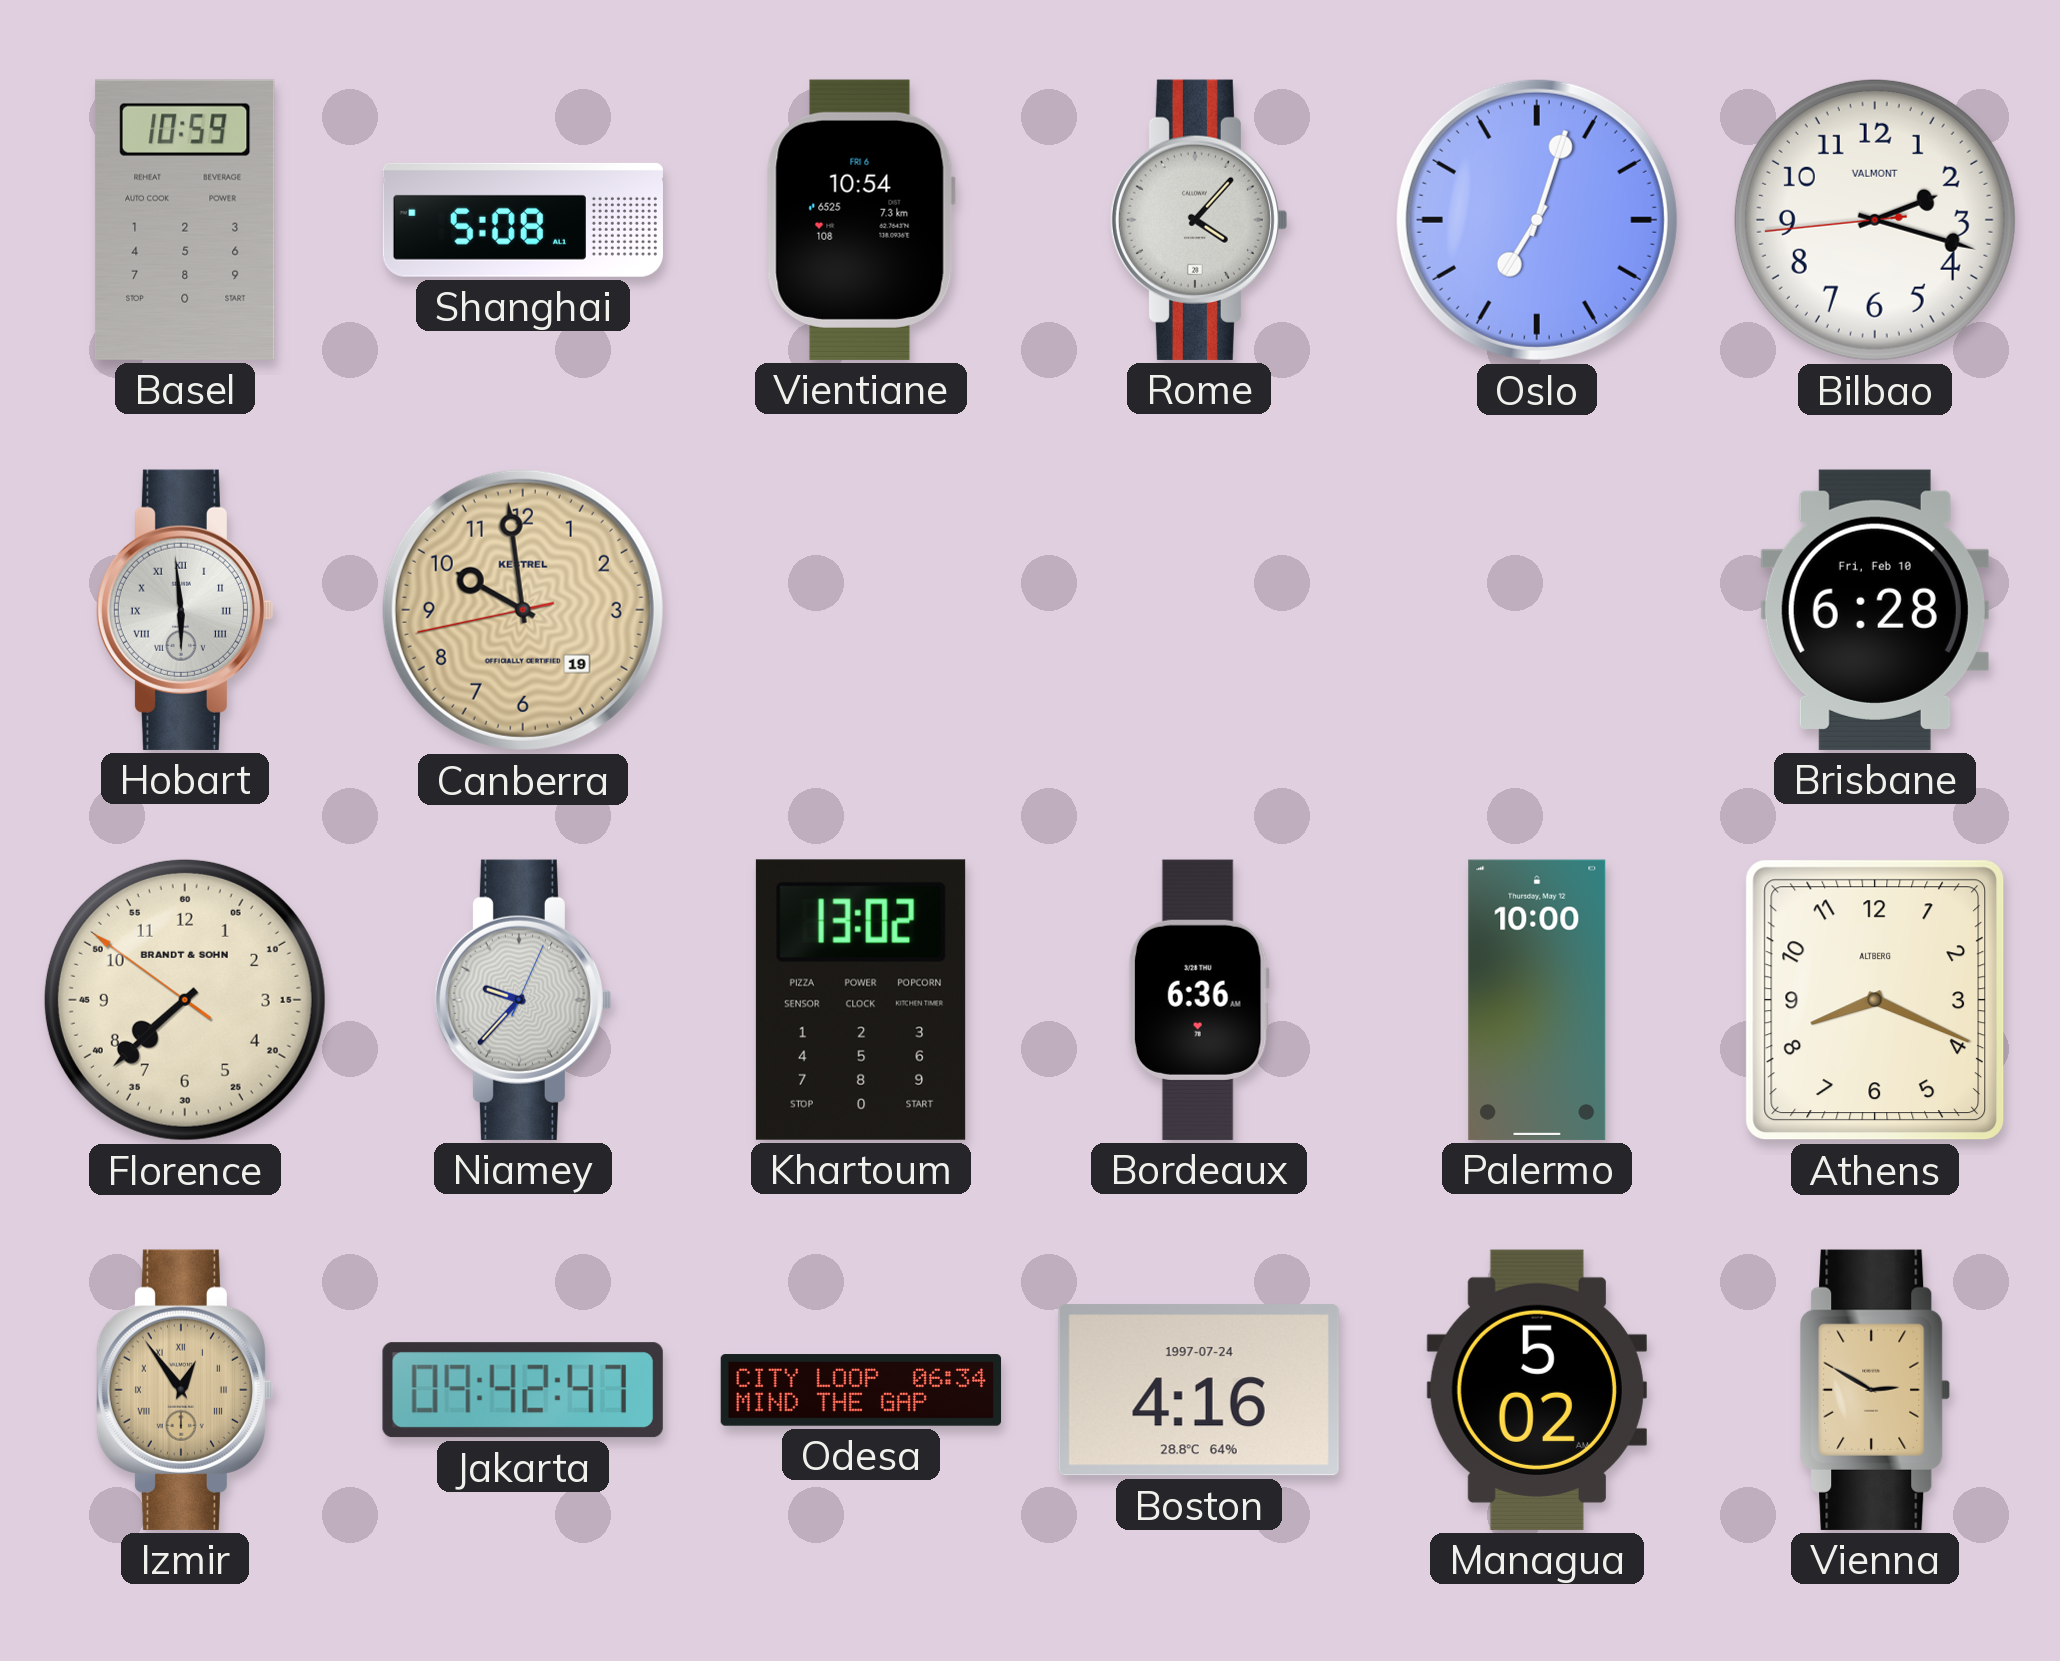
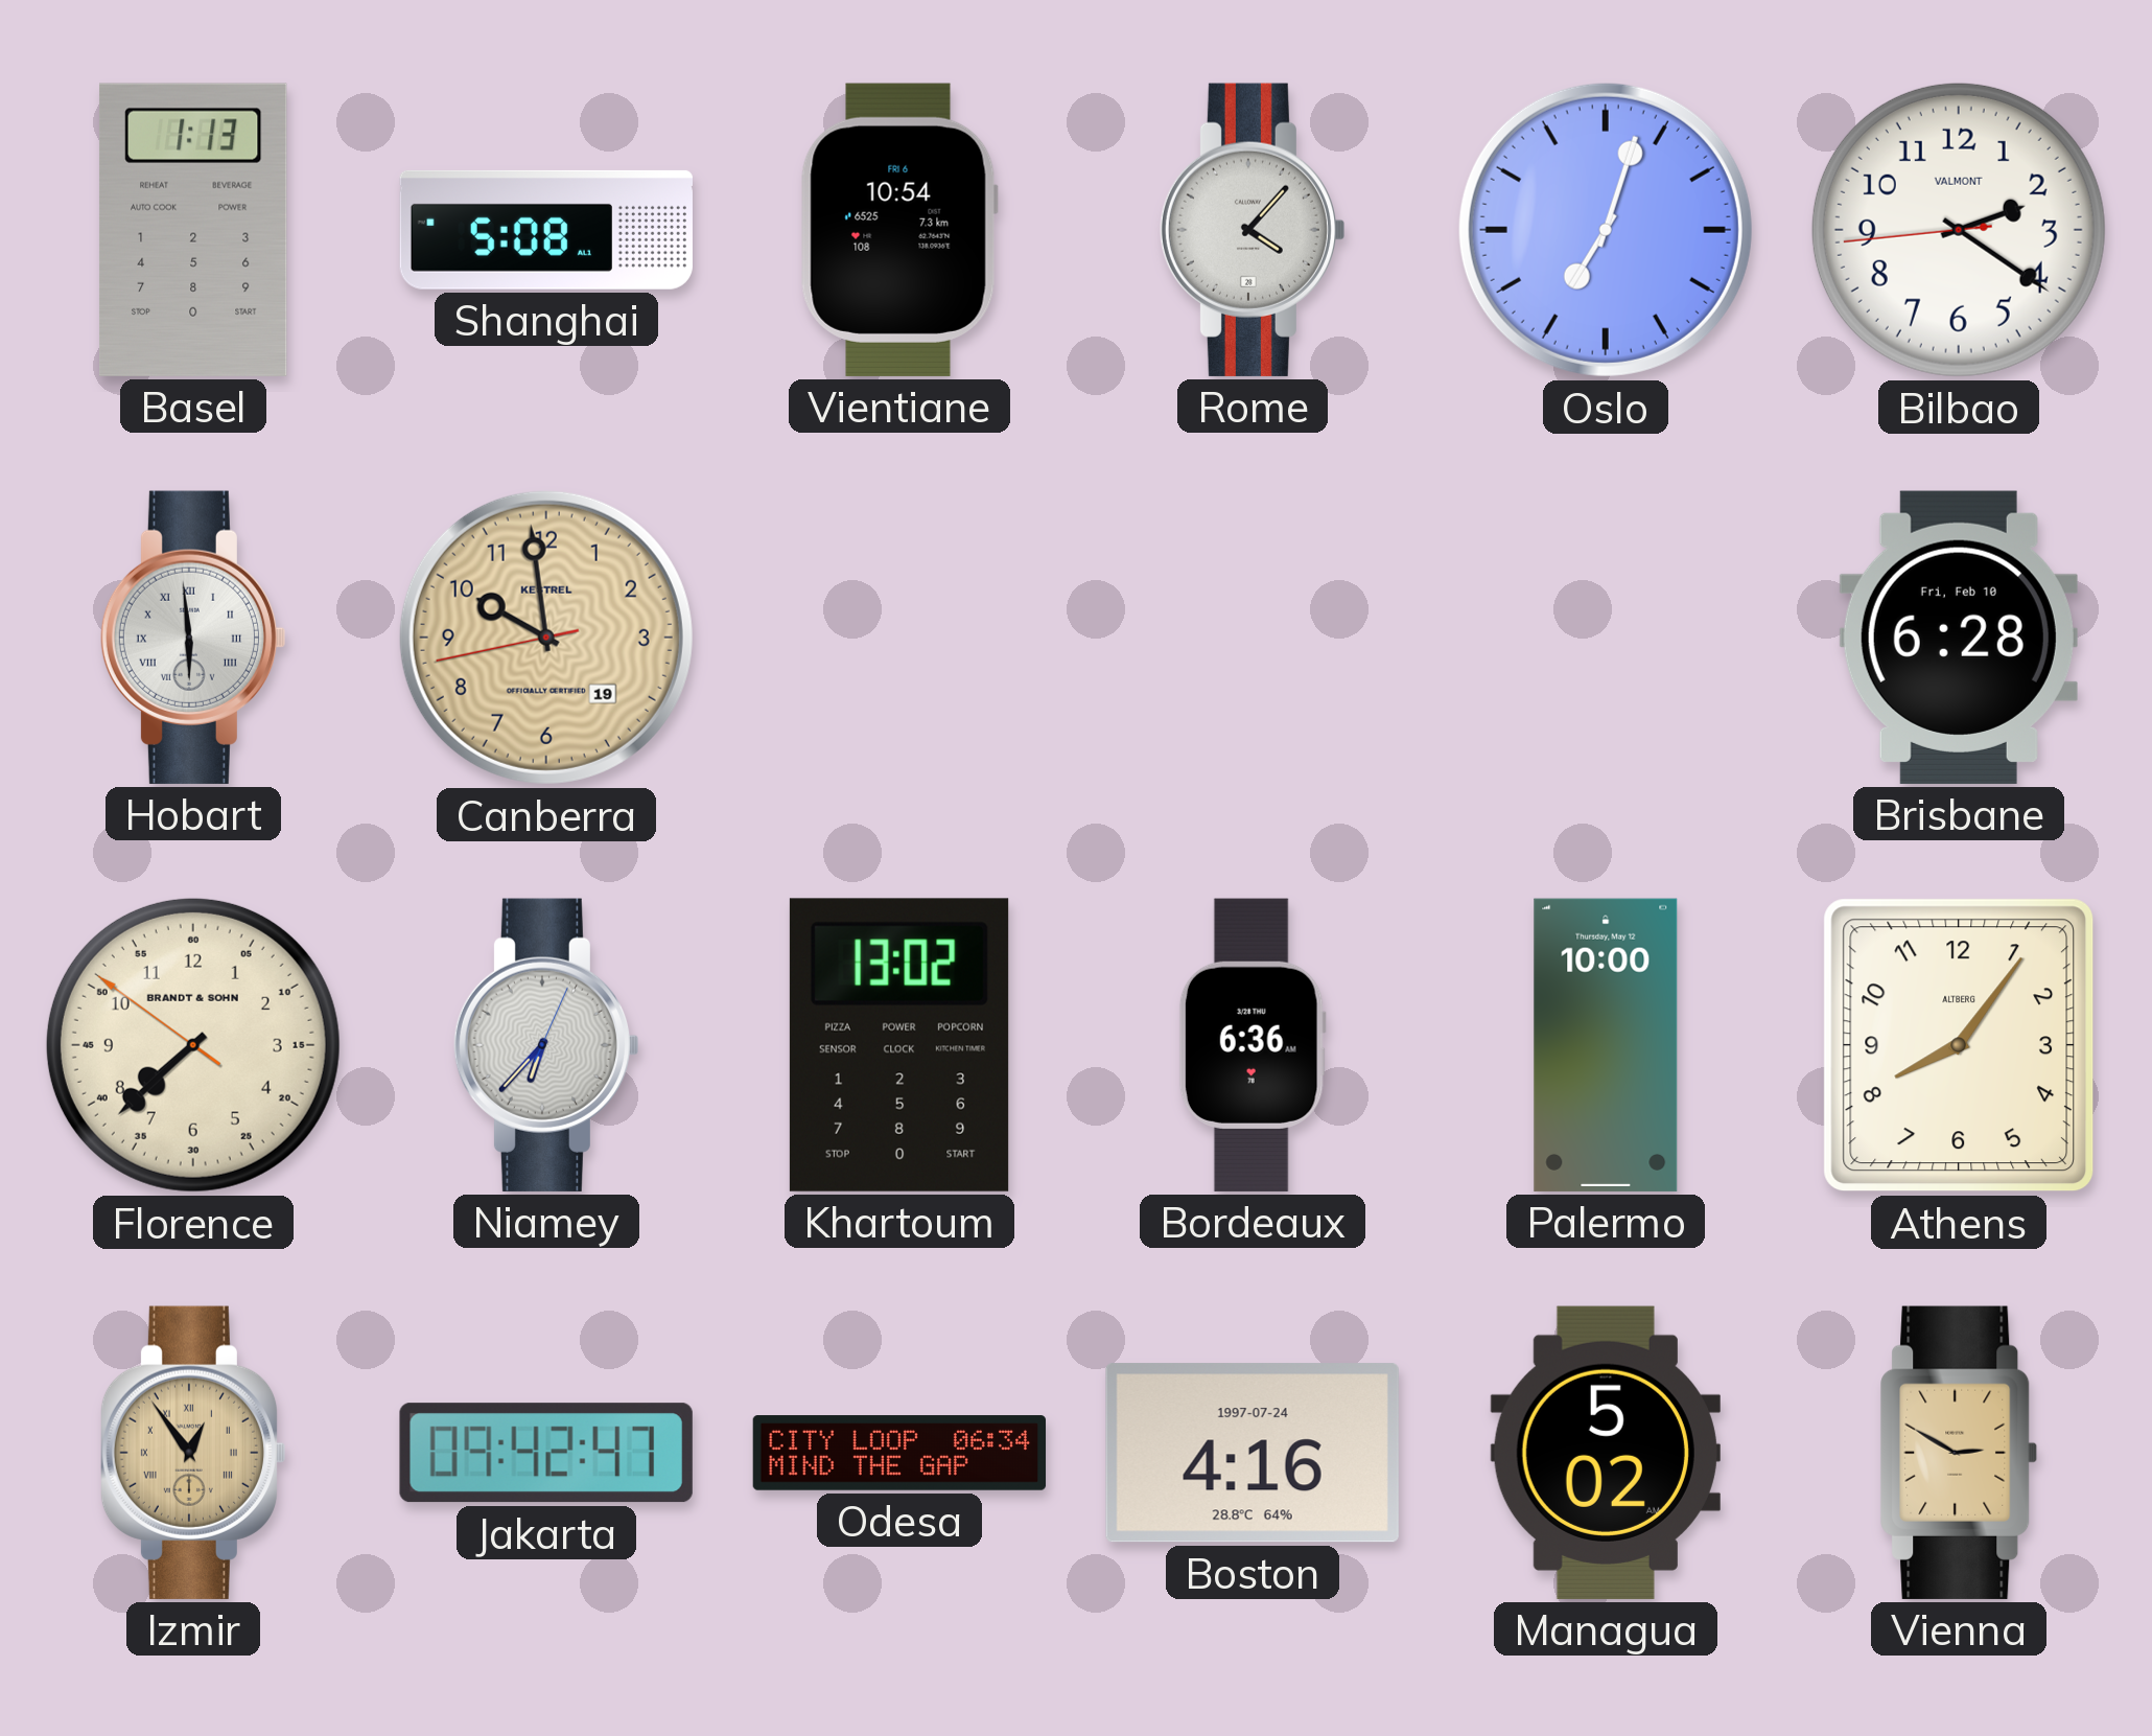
Basel: 10:59 -> 1:13 (193, 230)
Bilbao: 2:17 -> 2:20 (1959, 230)
Niamey: 9:37 -> 6:37 (545, 1045)
Athens: 8:19 -> 8:06 (1959, 1045)
